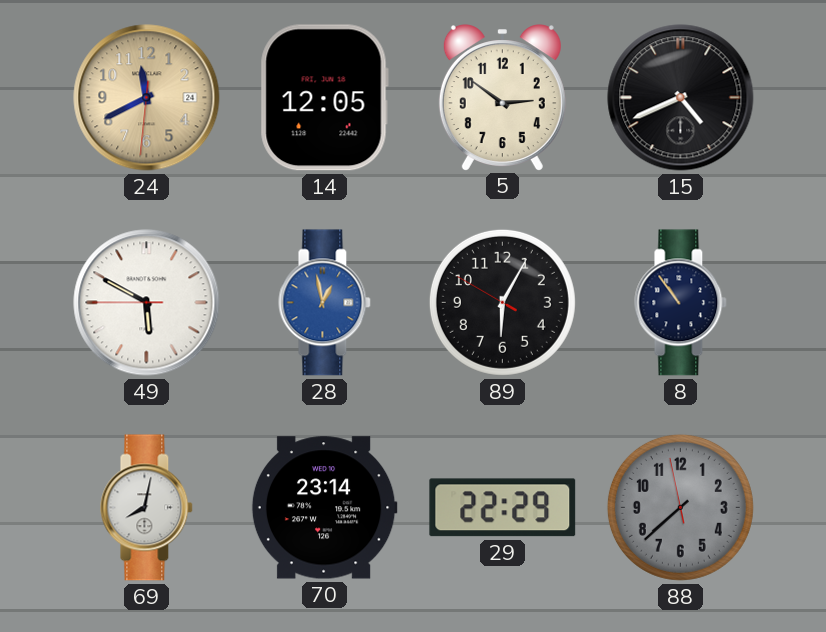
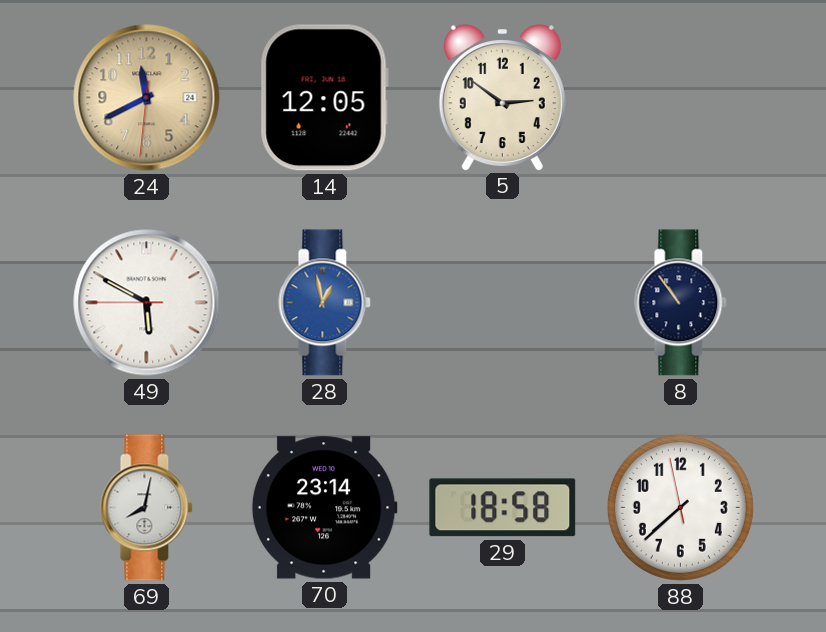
15: 4:41 -> none (681, 98)
89: 6:04 -> none (502, 302)
29: 22:29 -> 18:58 (503, 508)
88 dial: grey -> white (680, 507)
